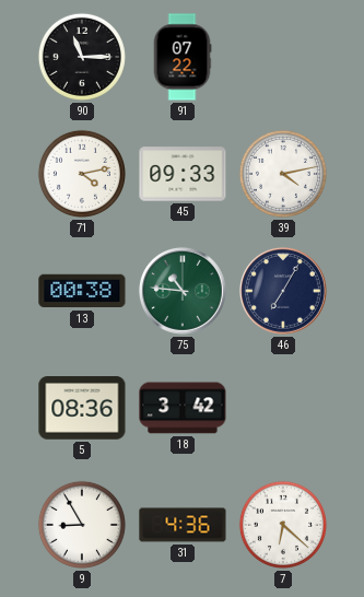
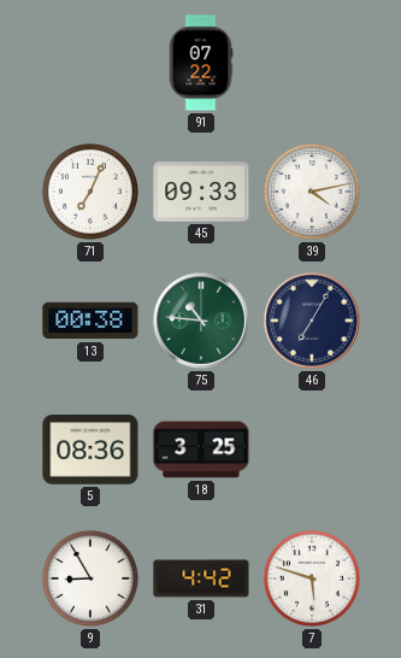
90: 11:15 -> none (82, 57)
71: 4:13 -> 7:04 (90, 192)
18: 3:42 -> 3:25 (201, 450)
31: 4:36 -> 4:42 (201, 578)
7: 6:22 -> 5:48 (312, 578)
